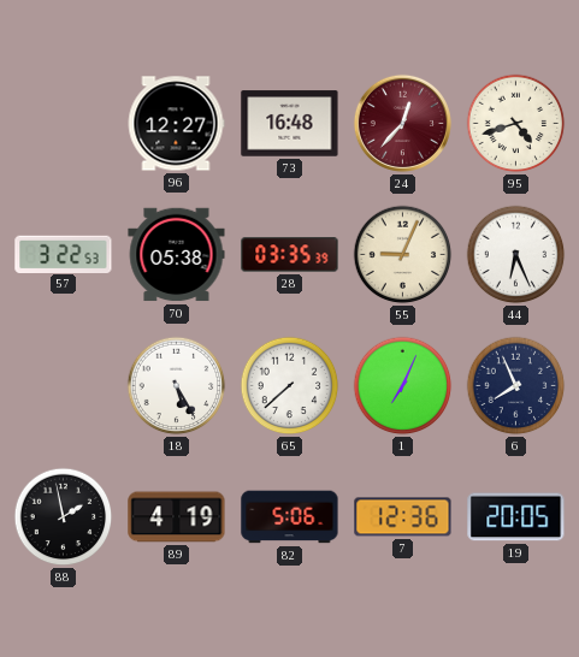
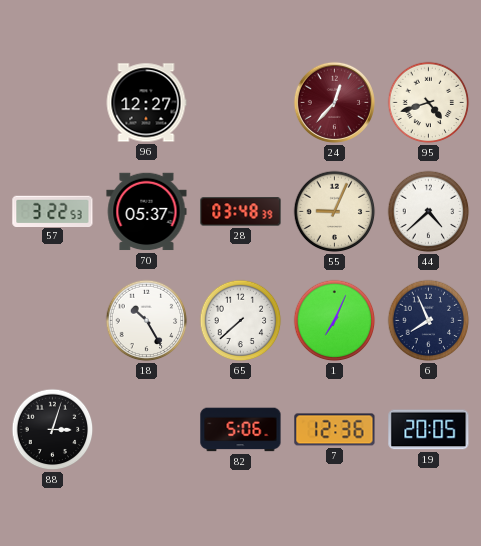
73: 16:48 -> none (290, 124)
70: 05:38 -> 05:37 (147, 212)
28: 03:35 -> 03:48 (241, 212)
44: 6:26 -> 4:38 (429, 212)
18: 5:25 -> 10:25 (147, 321)
88: 1:58 -> 3:03 (53, 430)
89: 4:19 -> none (177, 517)
